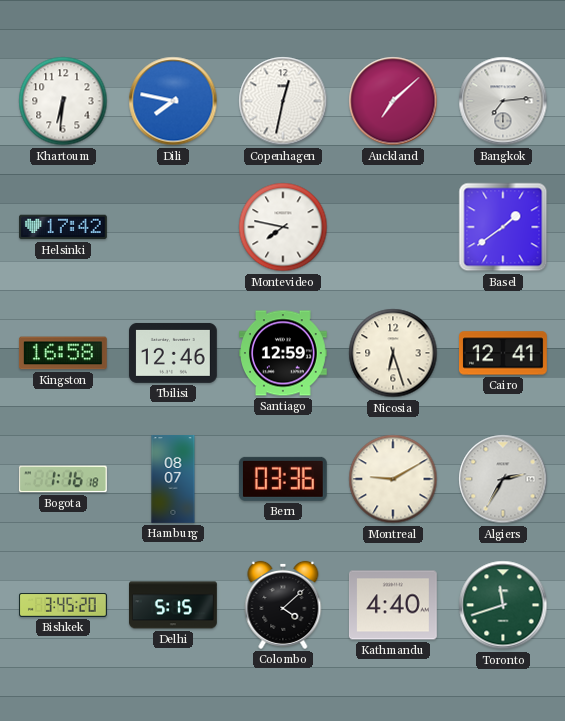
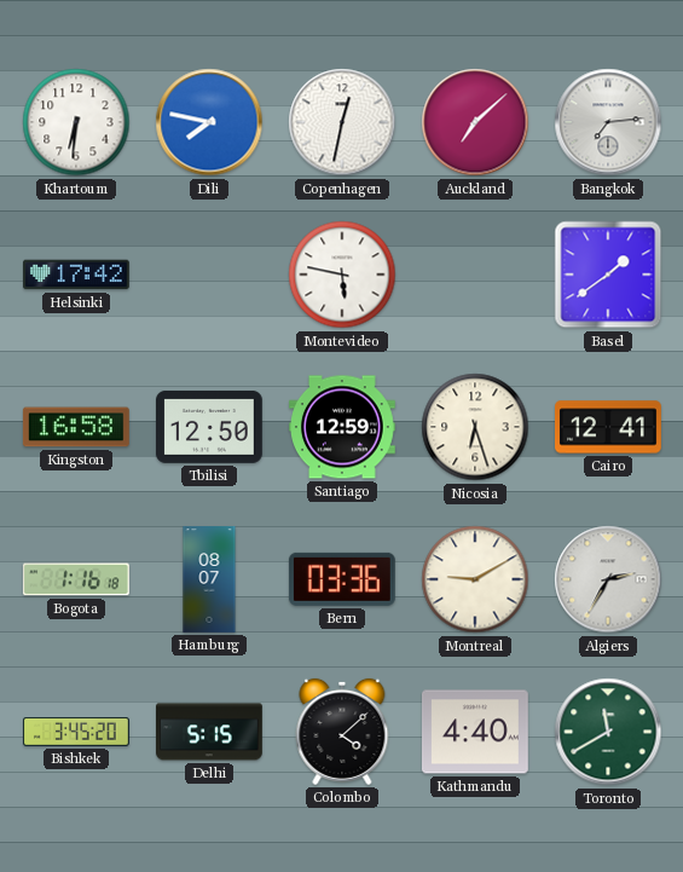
Montevideo: 7:47 -> 5:47 (342, 275)
Tbilisi: 12:46 -> 12:50 (210, 427)
Toronto: 11:42 -> 11:40 (608, 732)
